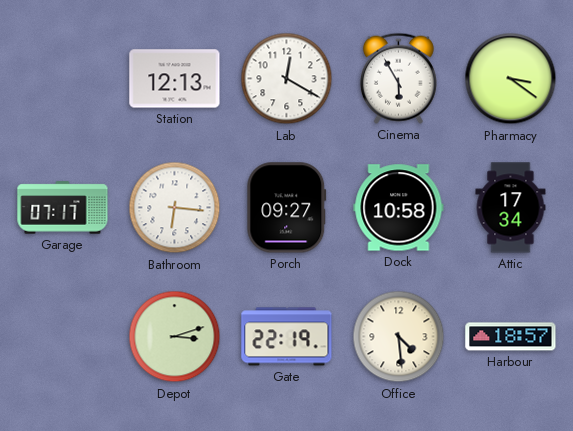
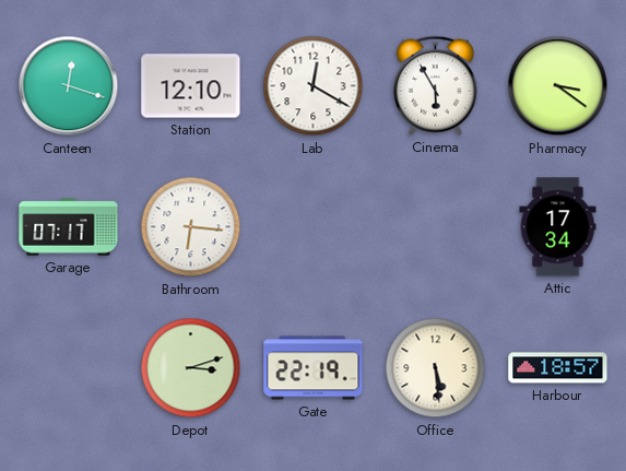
Canteen: none -> 12:18 (69, 86)
Station: 12:13 -> 12:10 (191, 86)
Porch: 09:27 -> none (287, 208)
Dock: 10:58 -> none (399, 208)
Office: 4:29 -> 5:29 (436, 368)
